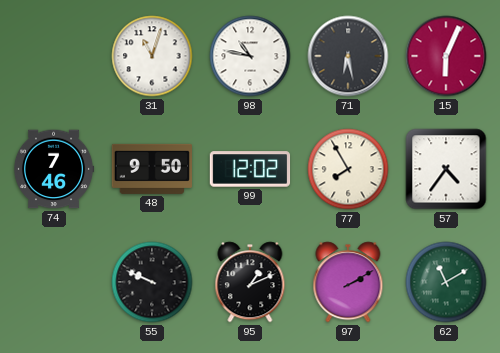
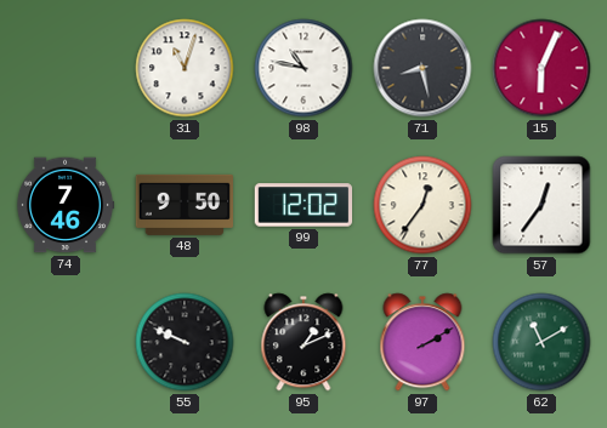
71: 6:28 -> 8:28 (422, 68)
77: 7:55 -> 12:36 (422, 205)
57: 4:36 -> 12:36 (541, 205)
